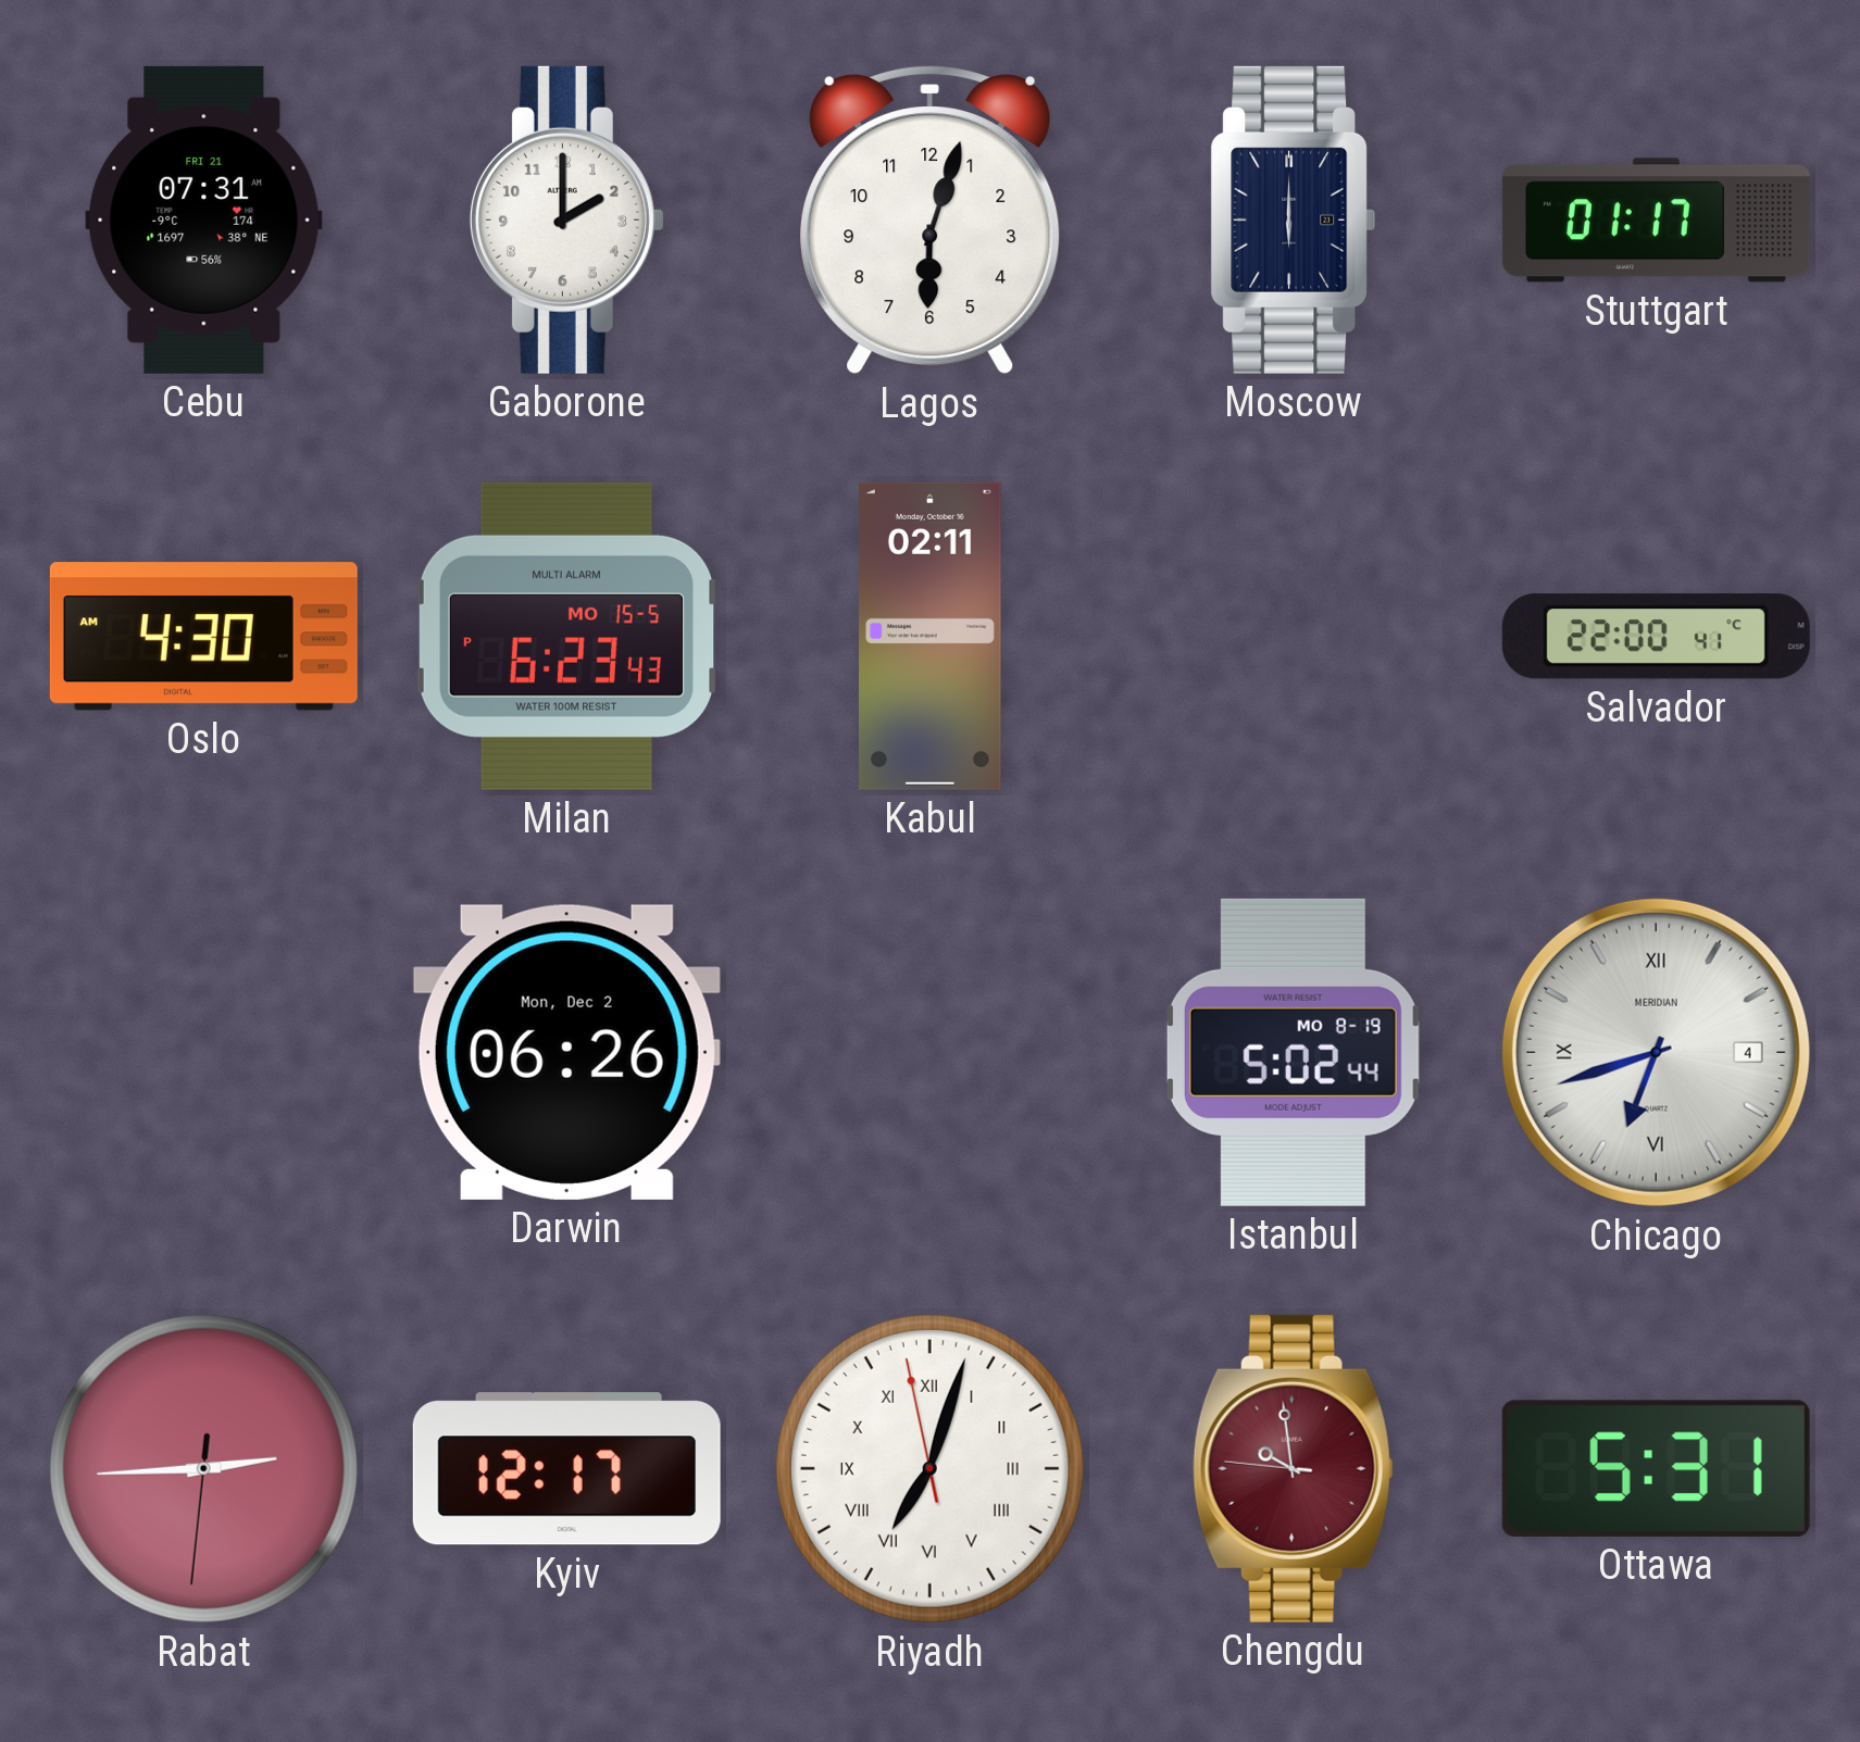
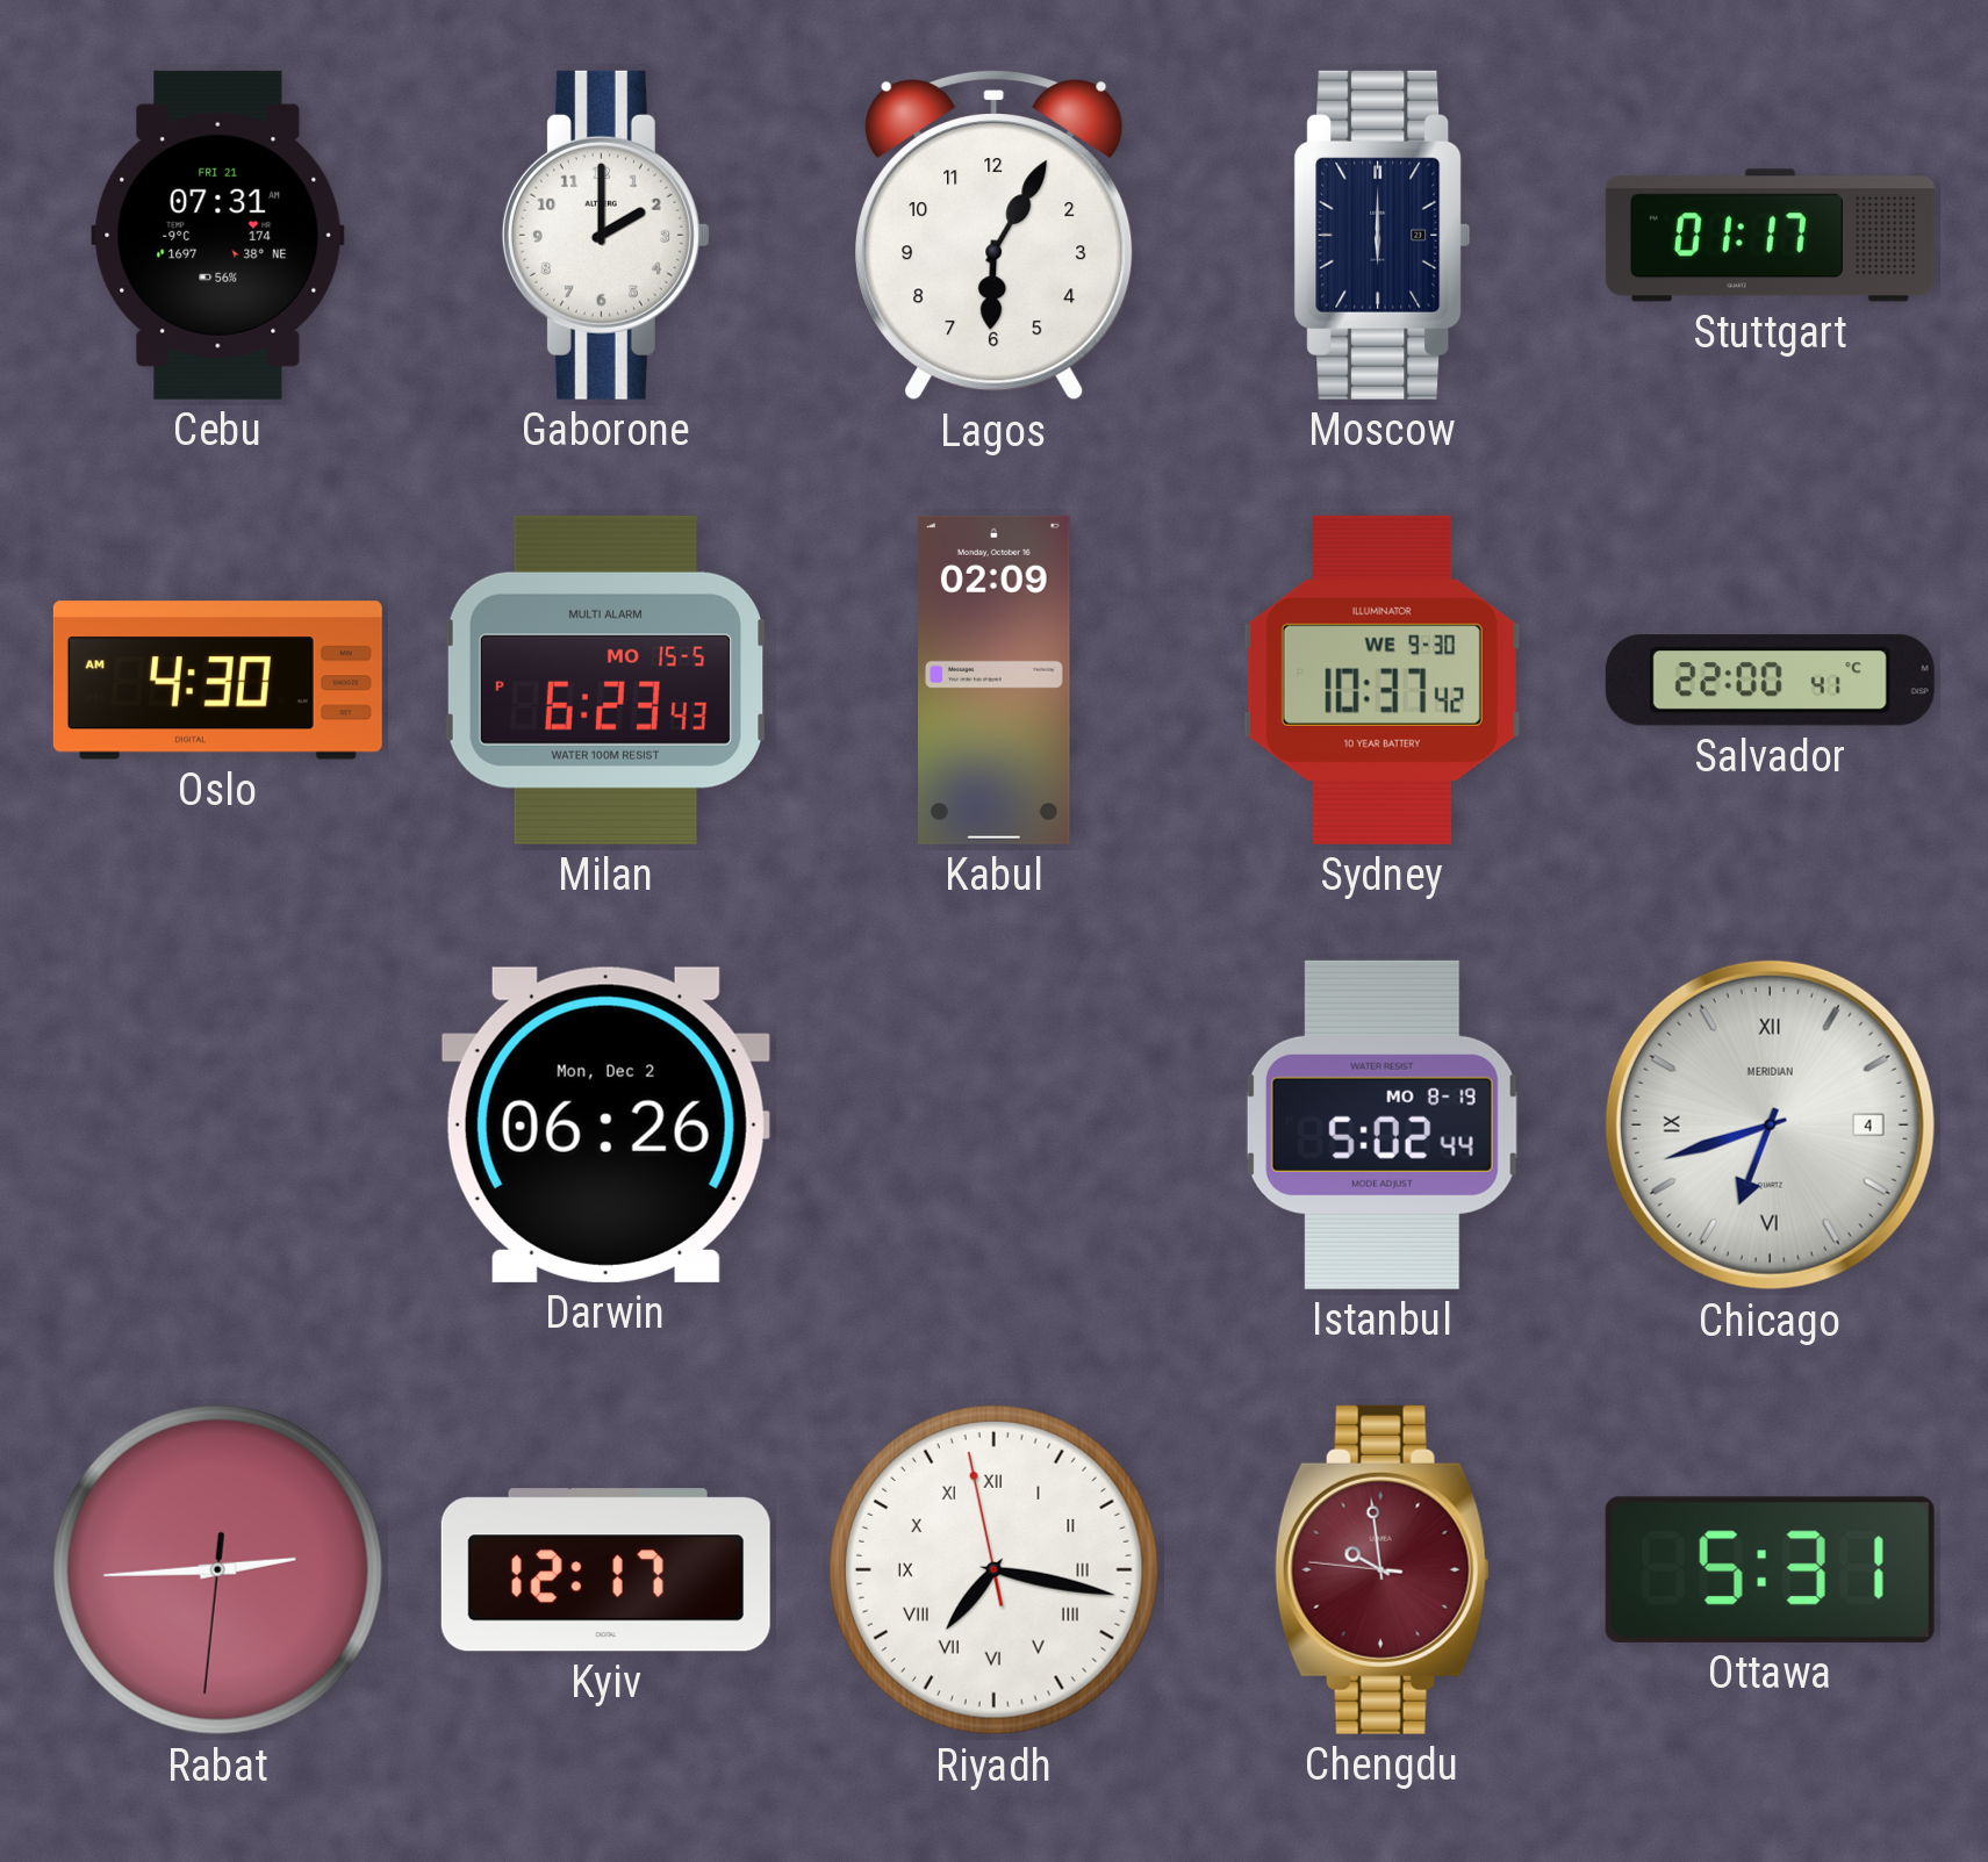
Lagos: 6:03 -> 6:05 (995, 236)
Kabul: 02:11 -> 02:09 (995, 680)
Sydney: none -> 10:37 (1381, 680)
Riyadh: 7:02 -> 7:16 (993, 1569)
